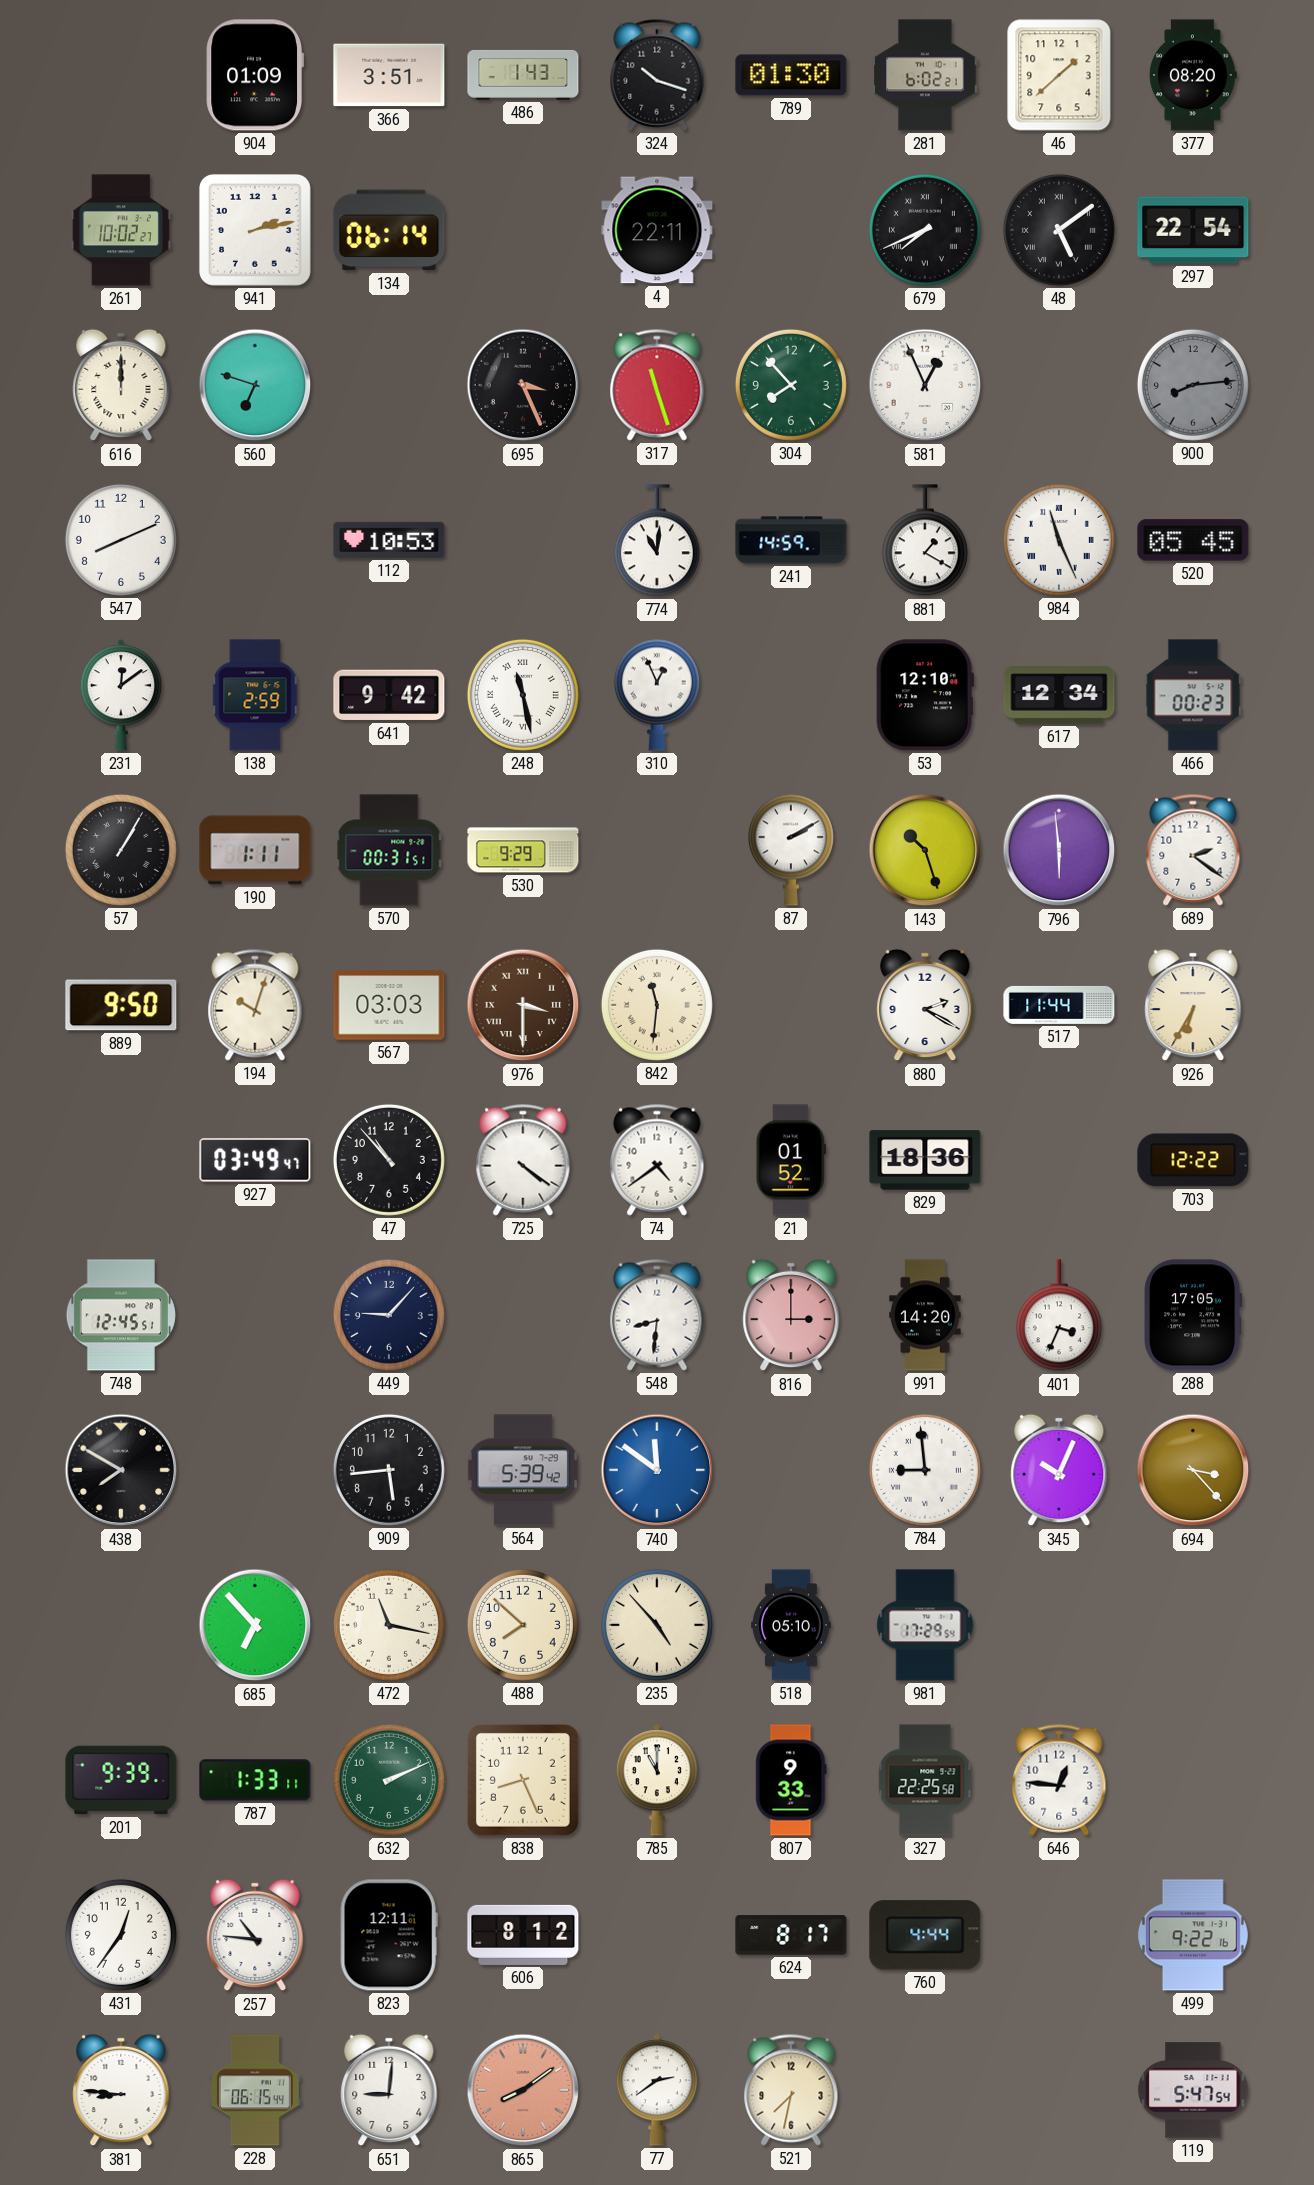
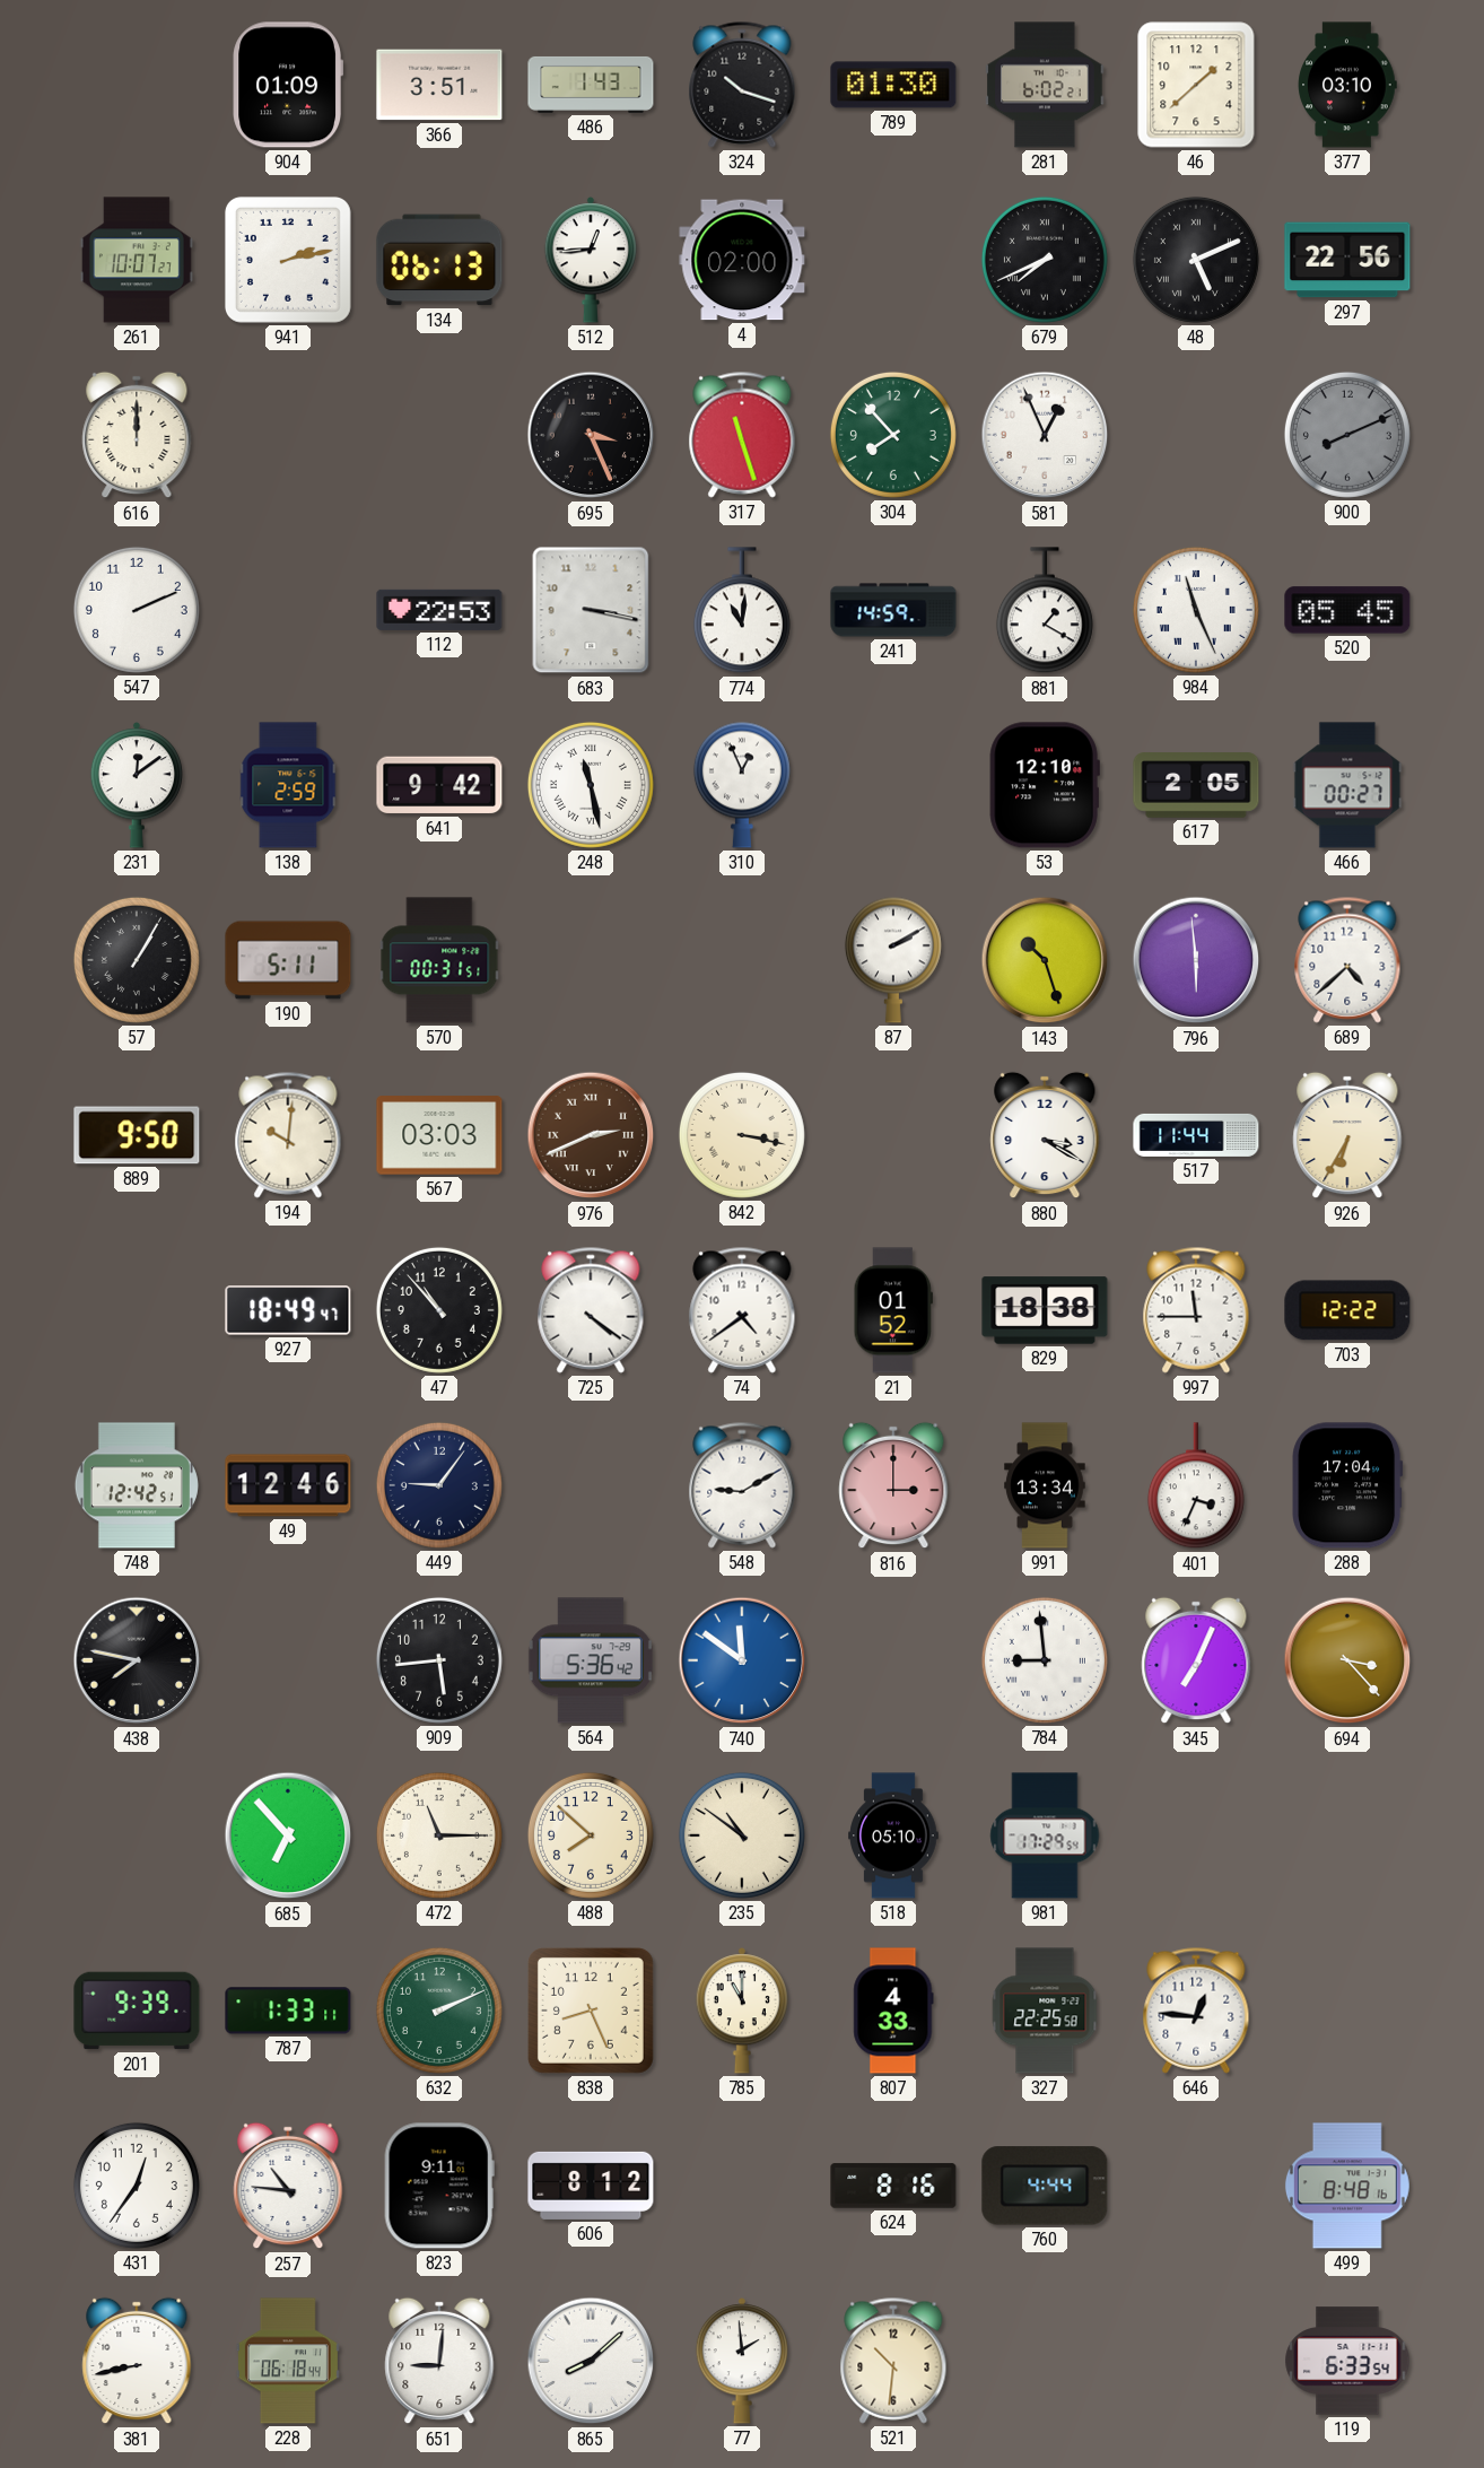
377: 08:20 -> 03:10 (1347, 85)
261: 10:02 -> 10:07 (137, 260)
134: 06:14 -> 06:13 (439, 260)
512: none -> 12:44 (590, 260)
4: 22:11 -> 02:00 (742, 260)
48: 5:09 -> 5:11 (1196, 260)
297: 22:54 -> 22:56 (1347, 260)
560: 6:48 -> none (255, 385)
900: 8:14 -> 8:11 (1347, 435)
547: 8:11 -> 2:11 (137, 610)
112: 10:53 -> 22:53 (439, 610)
683: none -> 3:17 (591, 610)
617: 12:34 -> 2:05 (1196, 785)
466: 00:23 -> 00:27 (1347, 785)
190: 1:11 -> 5:11 (288, 960)
530: 9:29 -> none (523, 850)
689: 2:21 -> 4:38 (1347, 960)
194: 10:03 -> 10:01 (288, 1135)
976: 3:30 -> 2:41 (591, 1135)
842: 11:31 -> 3:17 (742, 1135)
880: 2:20 -> 3:20 (1045, 1135)
927: 03:49 -> 18:49 (288, 1310)
829: 18:36 -> 18:38 (1045, 1310)
997: none -> 11:45 (1196, 1310)
748: 12:45 -> 12:42 (137, 1485)
49: none -> 12:46 (288, 1485)
449: 9:07 -> 9:06 (439, 1485)
548: 8:31 -> 9:10 (742, 1485)
991: 14:20 -> 13:34 (1045, 1485)
288: 17:05 -> 17:04 (1347, 1485)
438: 7:50 -> 7:47 (137, 1660)
564: 5:39 -> 5:36 (591, 1660)
345: 10:04 -> 7:04 (1196, 1660)
472: 11:17 -> 11:15 (439, 1835)
235: 4:53 -> 10:51 (742, 1835)
807: 9:33 -> 4:33 (893, 2011)
823: 12:11 -> 9:11 (439, 2186)
624: 8:17 -> 8:16 (893, 2186)
499: 9:22 -> 8:48 (1347, 2186)
381: 8:46 -> 8:43 (137, 2361)
228: 06:15 -> 06:18 (288, 2361)
865: 8:09 -> 8:08 (591, 2361)
865 dial: salmon -> white (591, 2361)
77: 2:39 -> 1:59 (741, 2361)
521: 7:32 -> 10:31 (893, 2361)
119: 5:47 -> 6:33 (1347, 2361)
